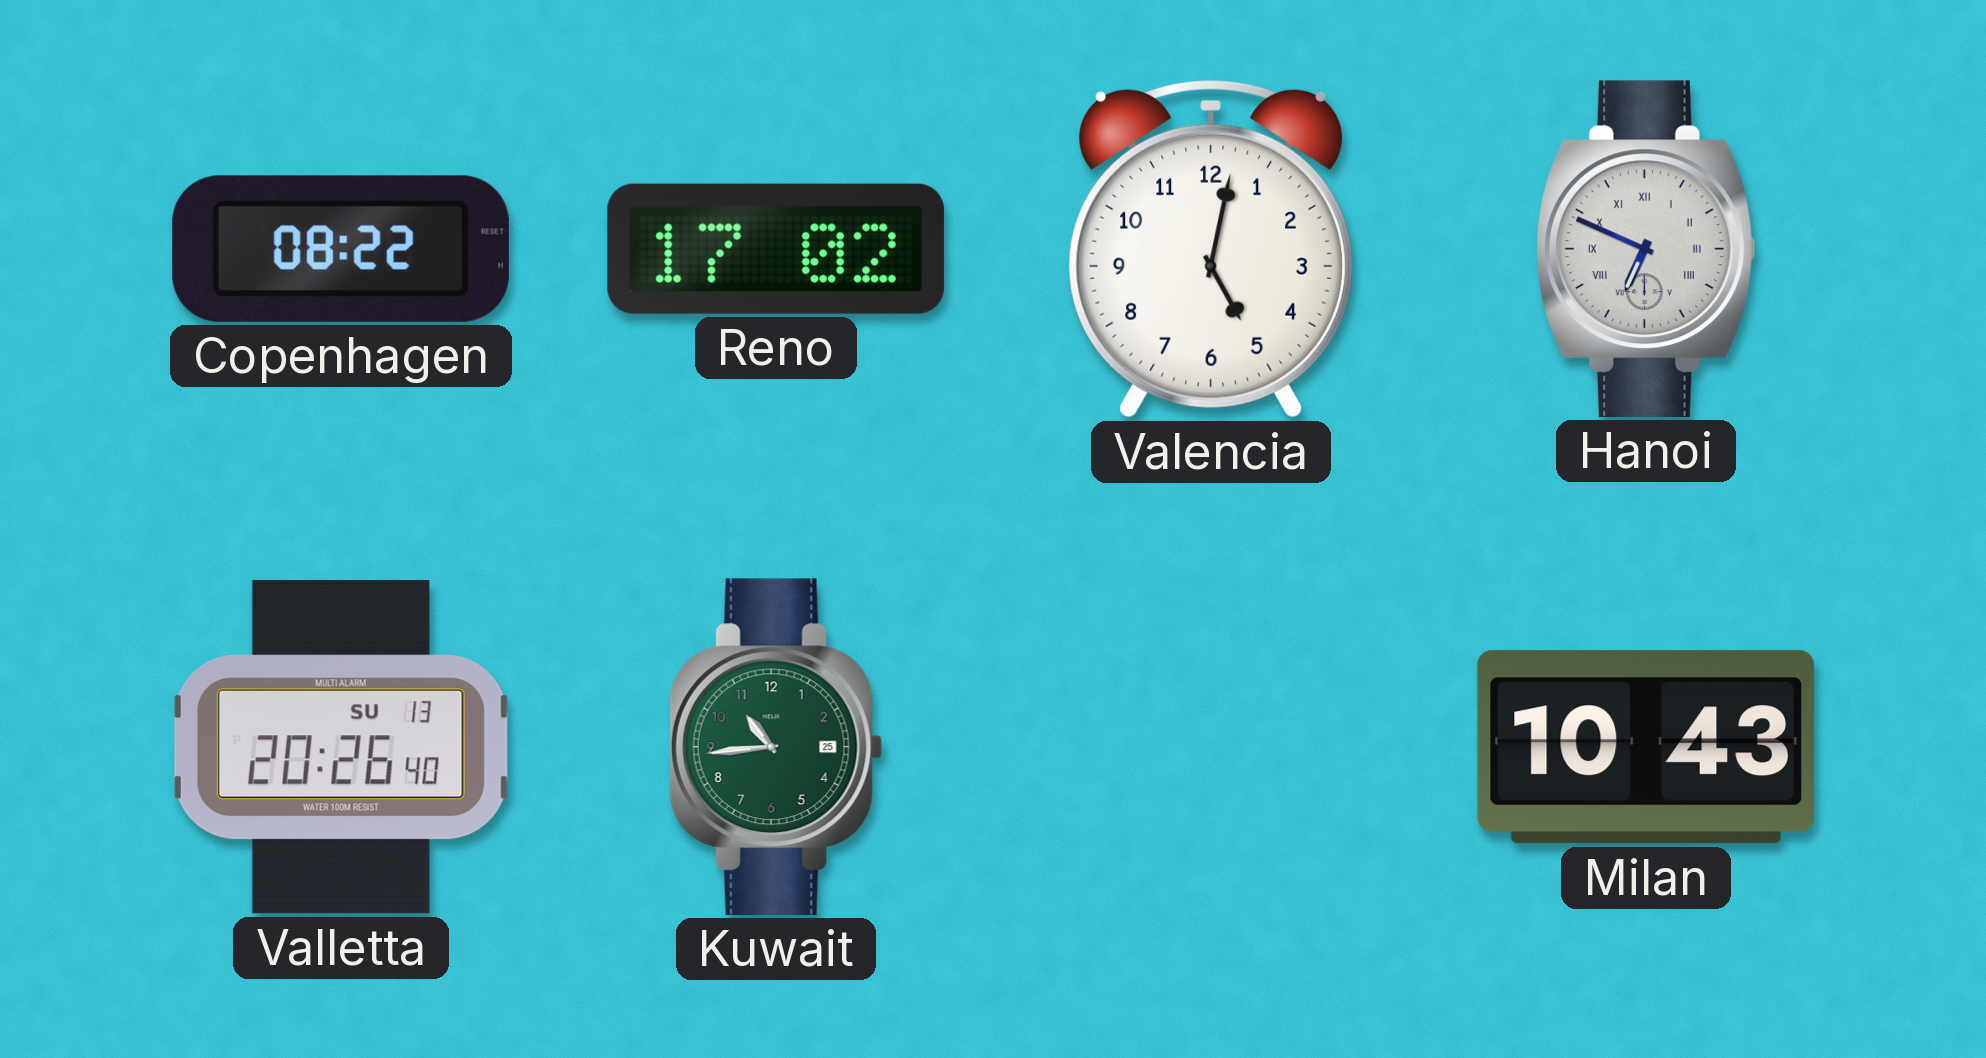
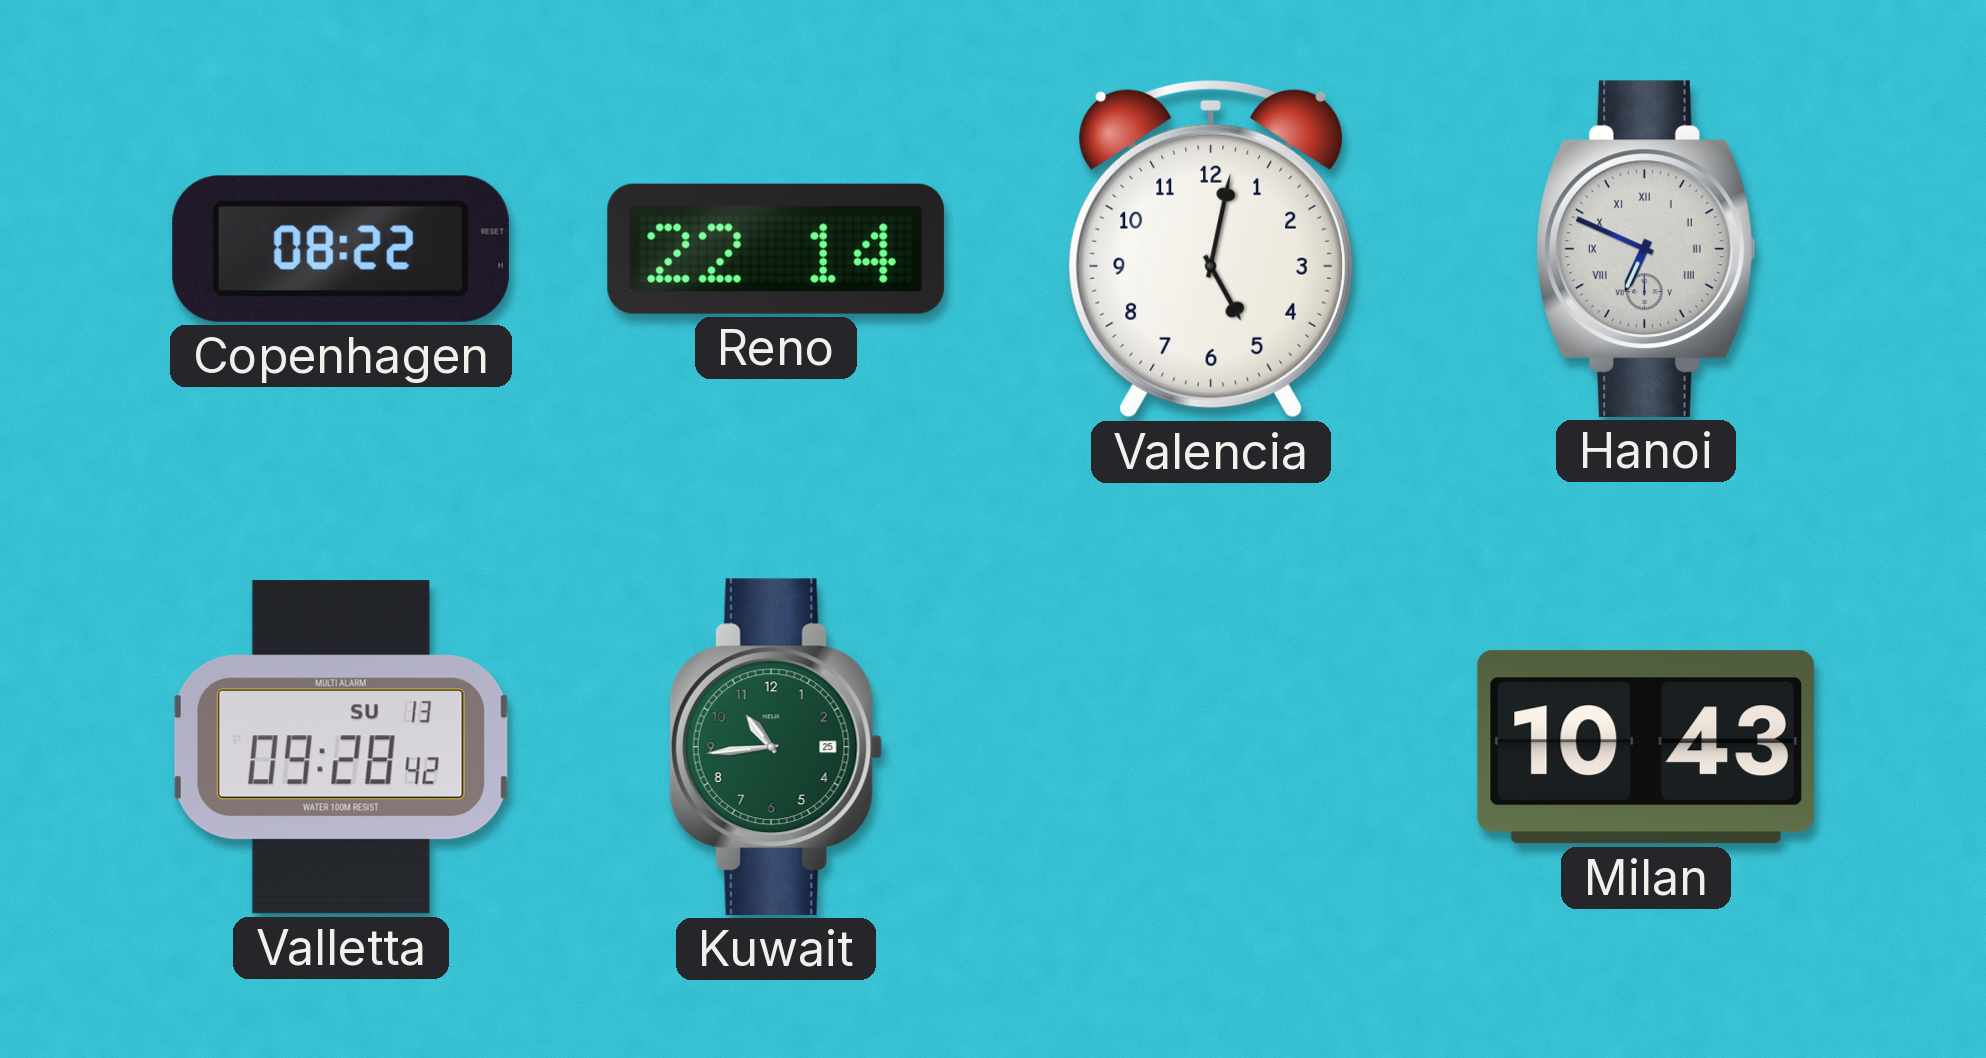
Reno: 17:02 -> 22:14 (776, 249)
Valletta: 20:26 -> 09:28 (341, 747)
